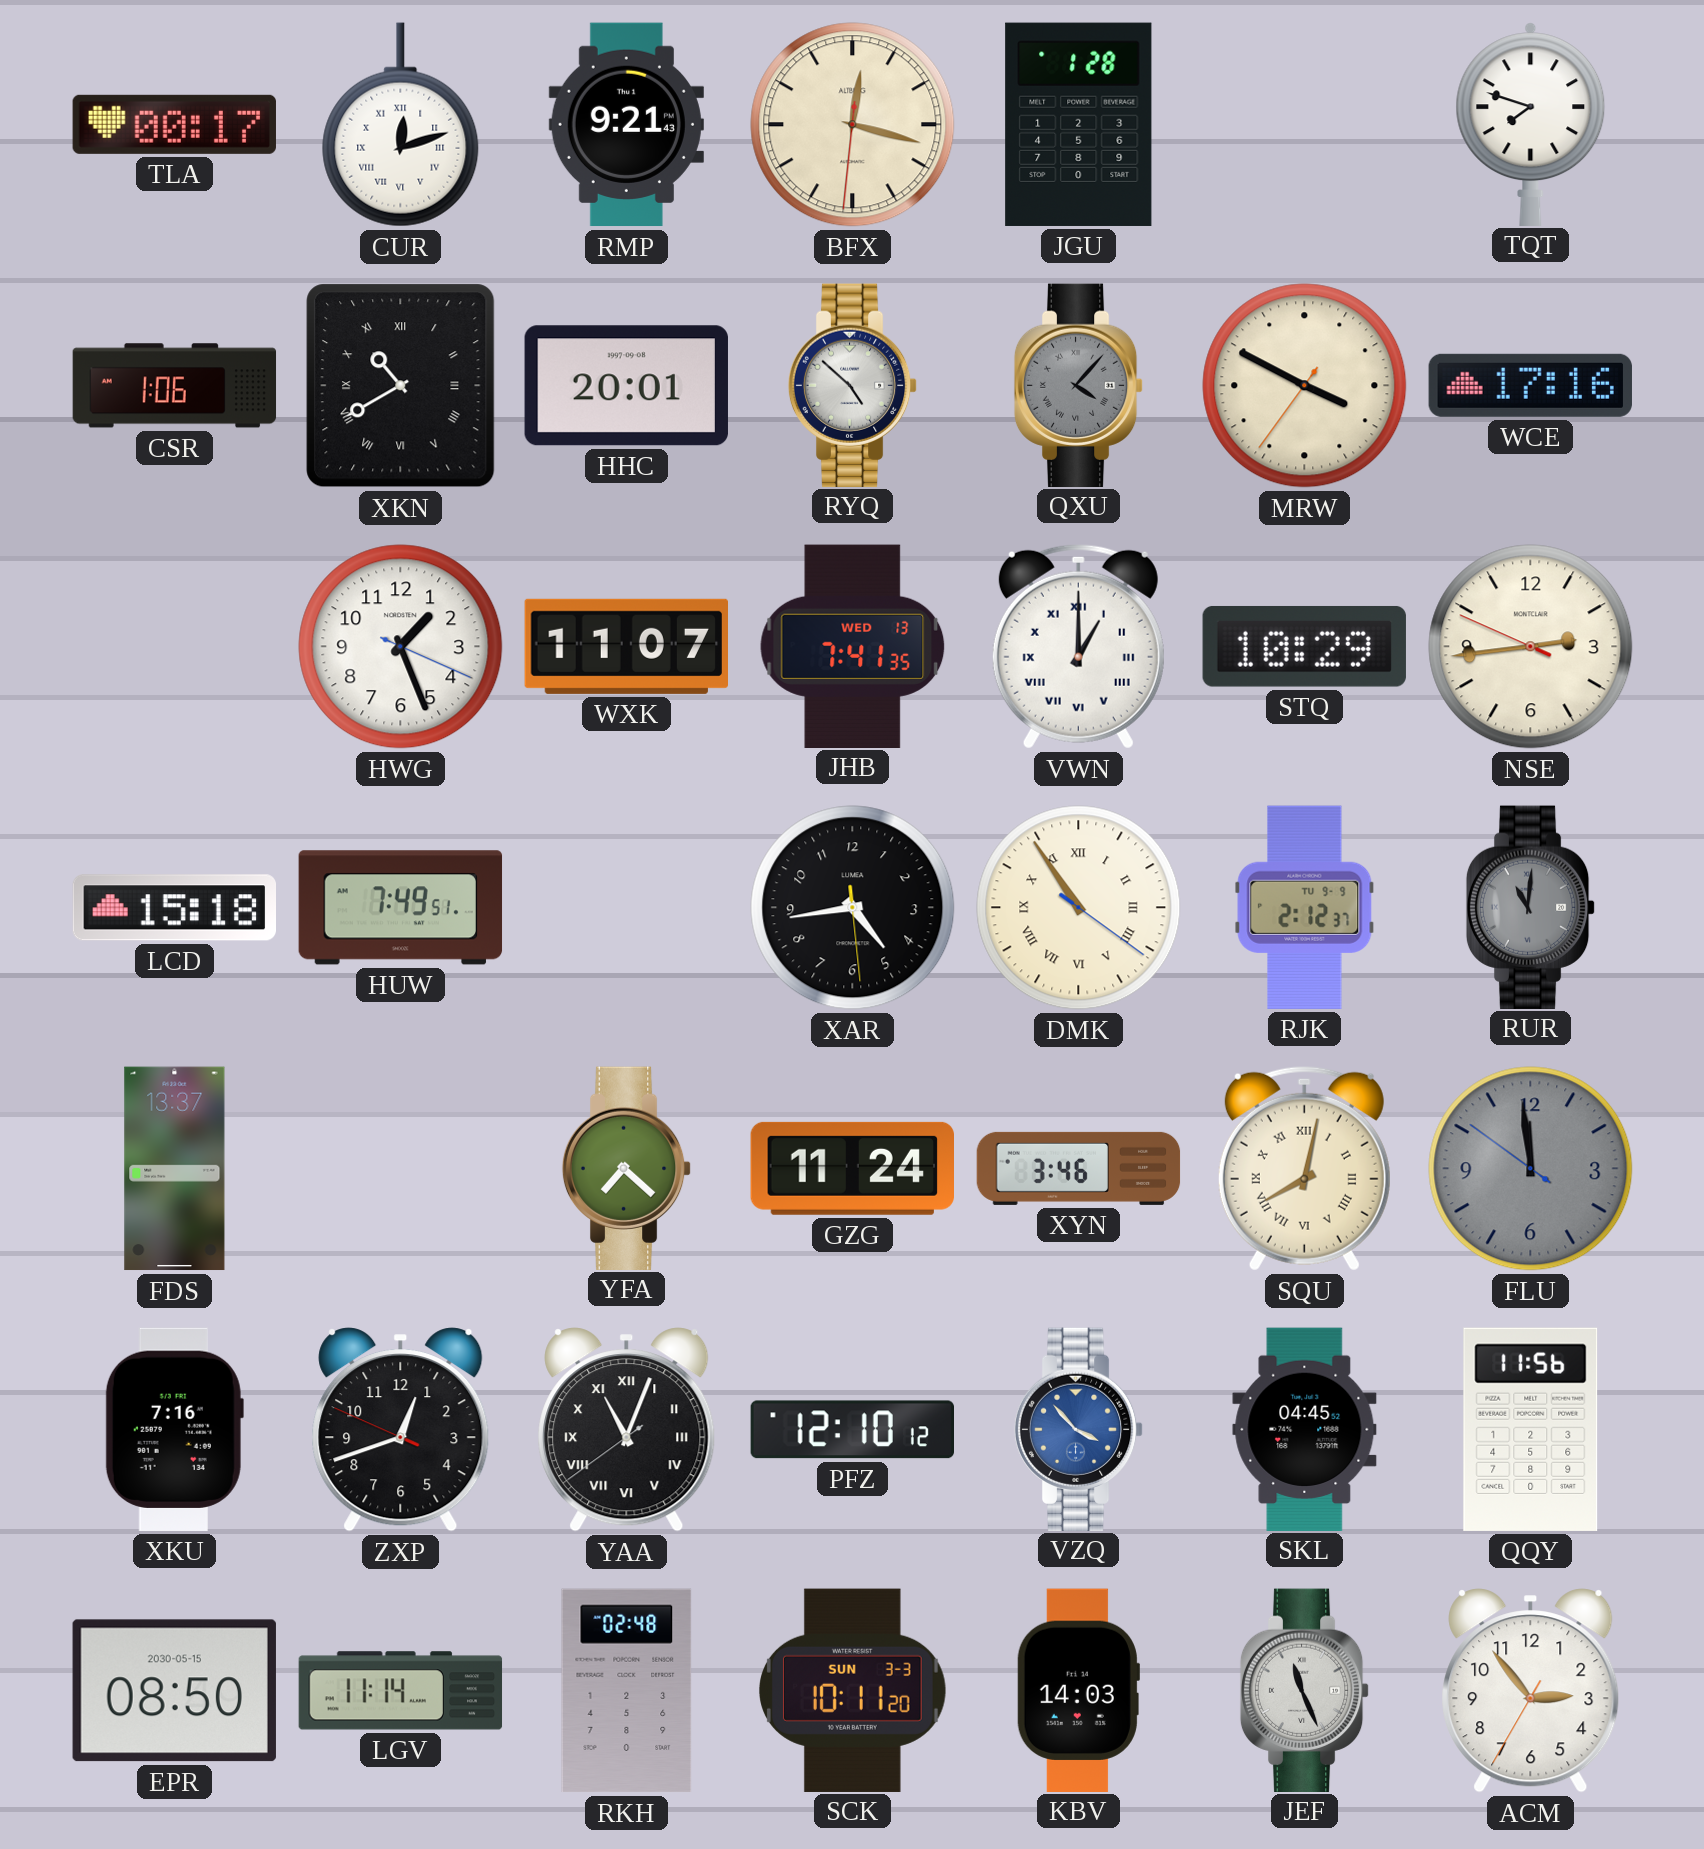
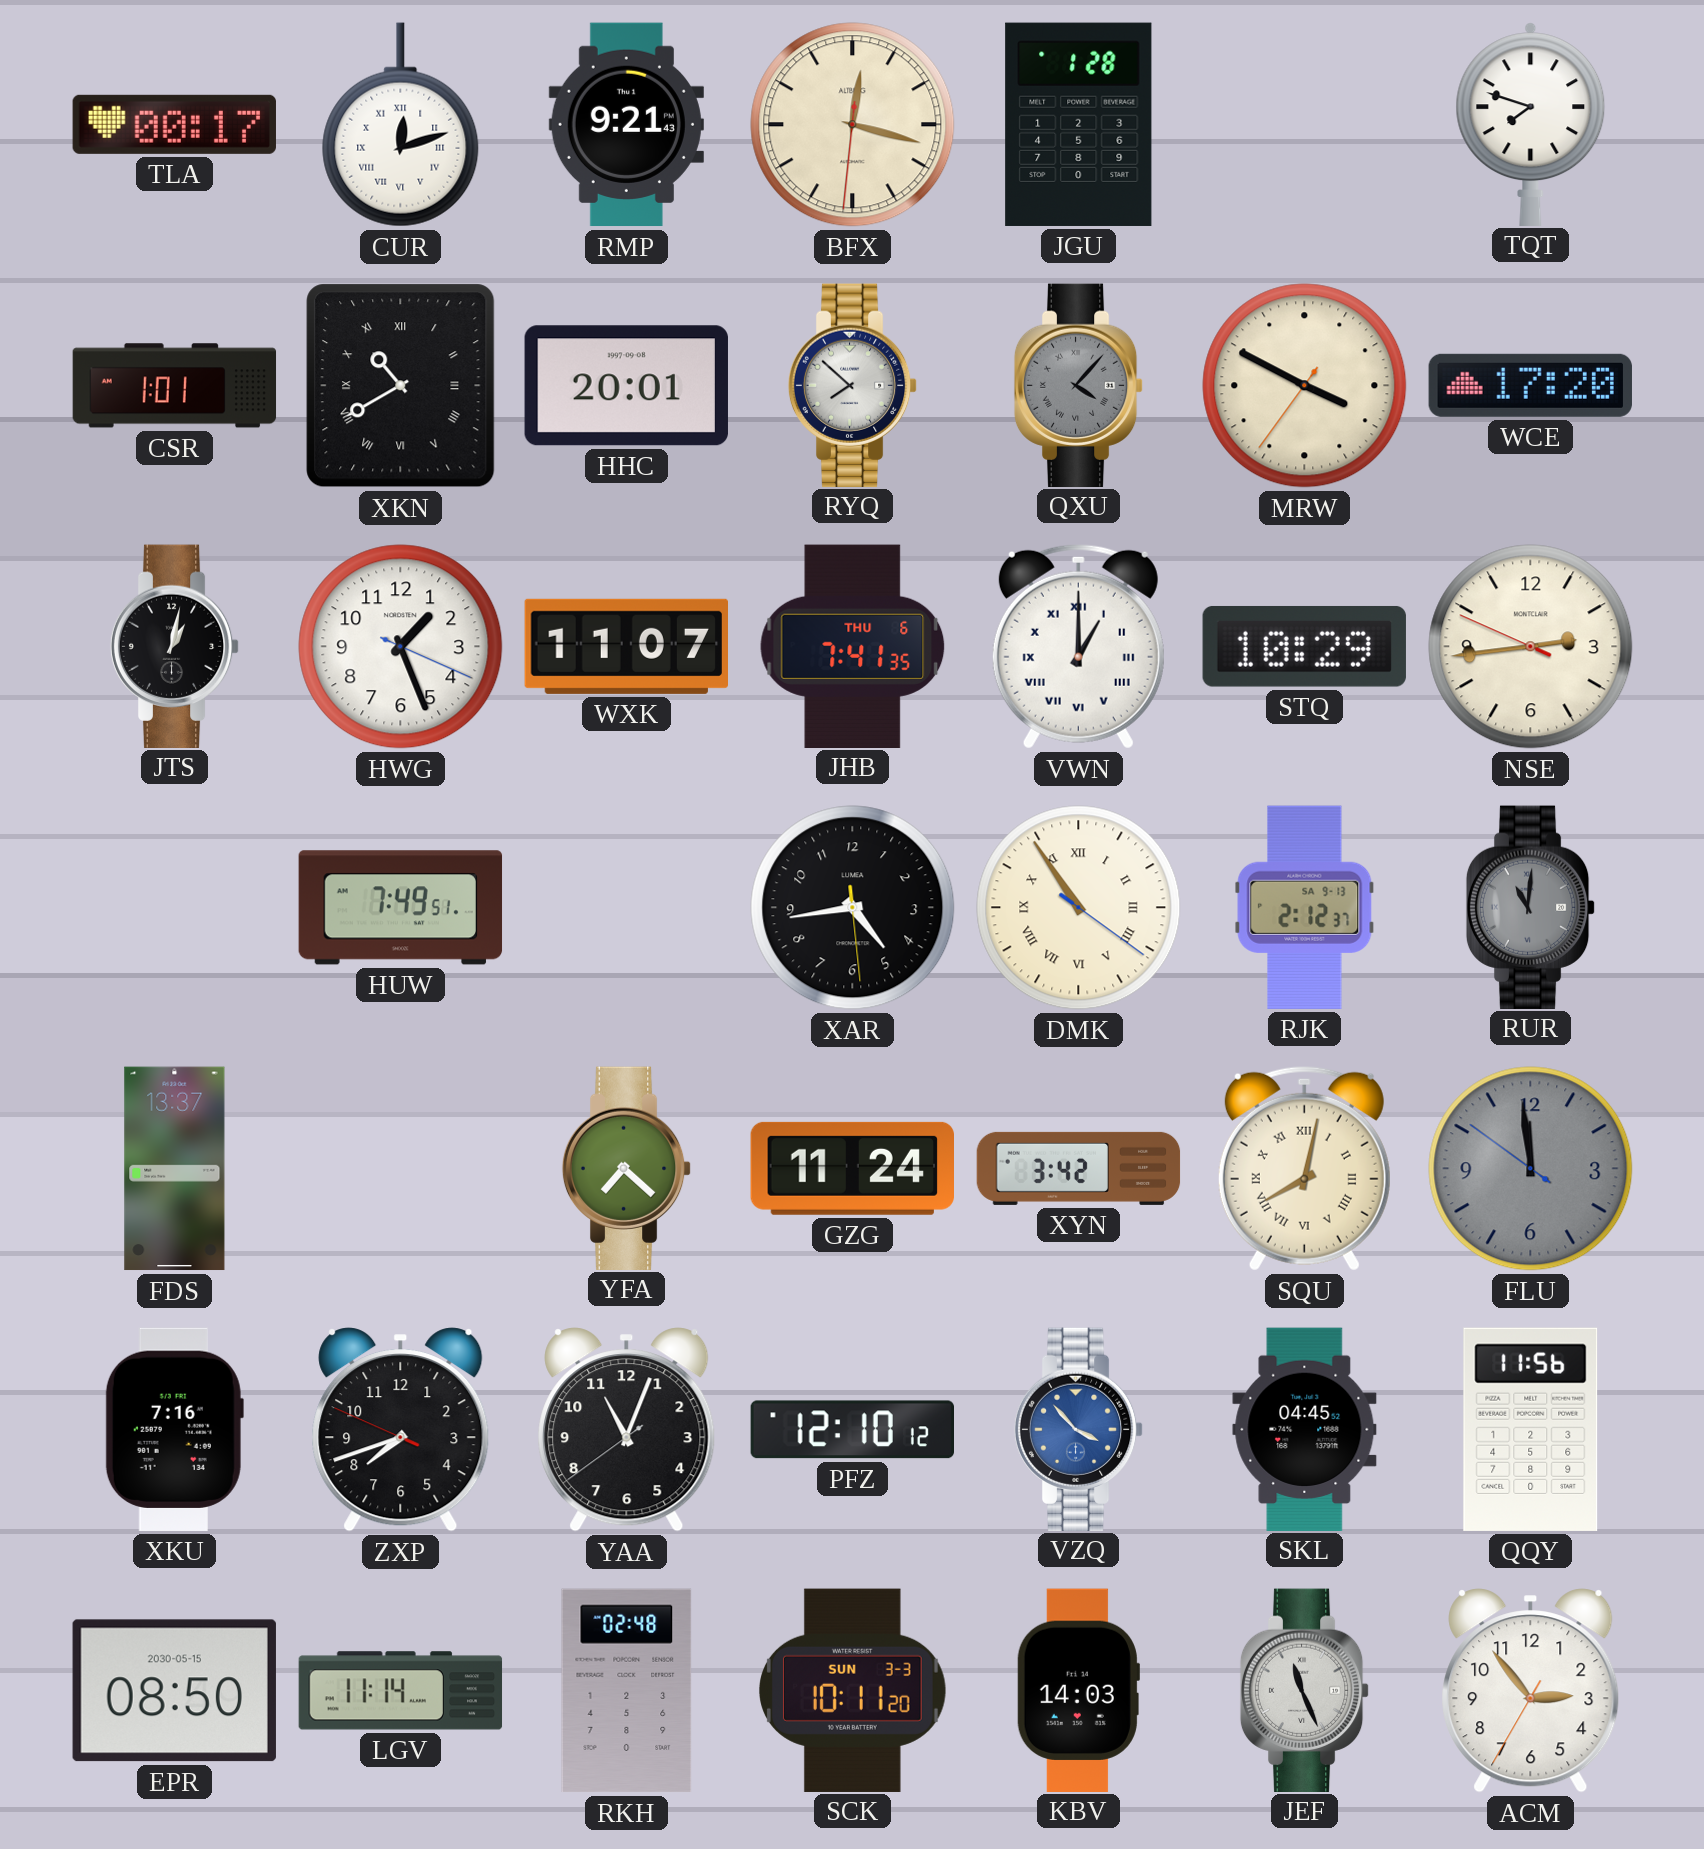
CSR: 1:06 -> 1:01 (175, 386)
RYQ: 4:52 -> 7:52 (853, 385)
WCE: 17:16 -> 17:20 (1530, 385)
JTS: none -> 1:02 (175, 646)
JHB date: WED 13 -> THU 6 (853, 646)
LCD: 15:18 -> none (174, 908)
RJK date: TU 9-9 -> SA 9-13 (1305, 907)
XYN: 3:46 -> 3:42 (1079, 1168)
ZXP: 12:41 -> 7:41 (401, 1430)
YAA numerals: Roman -> Arabic (627, 1430)
